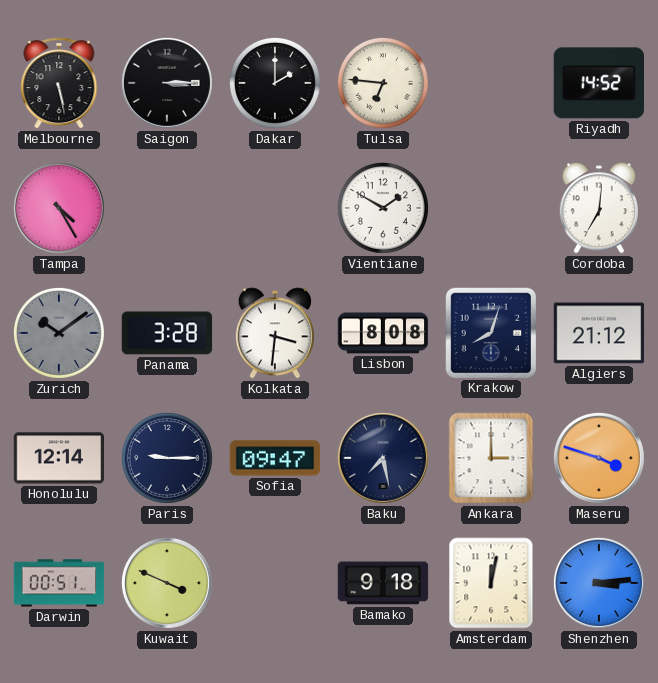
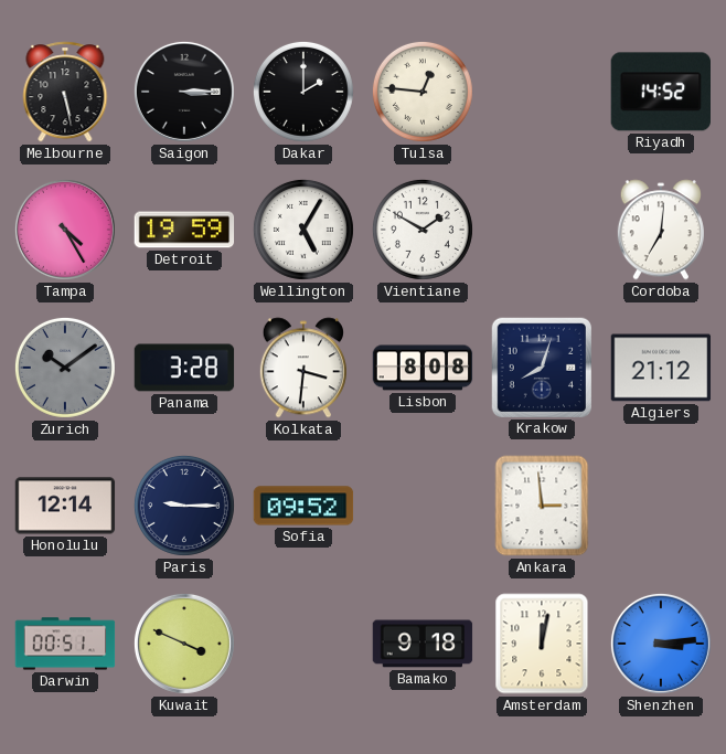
Tulsa: 6:46 -> 12:46 (423, 92)
Detroit: none -> 19:59 (184, 230)
Wellington: none -> 5:05 (303, 230)
Sofia: 09:47 -> 09:52 (303, 506)
Baku: 7:28 -> none (383, 458)
Ankara: 3:00 -> 2:59 (542, 506)
Maseru: 3:48 -> none (599, 458)
